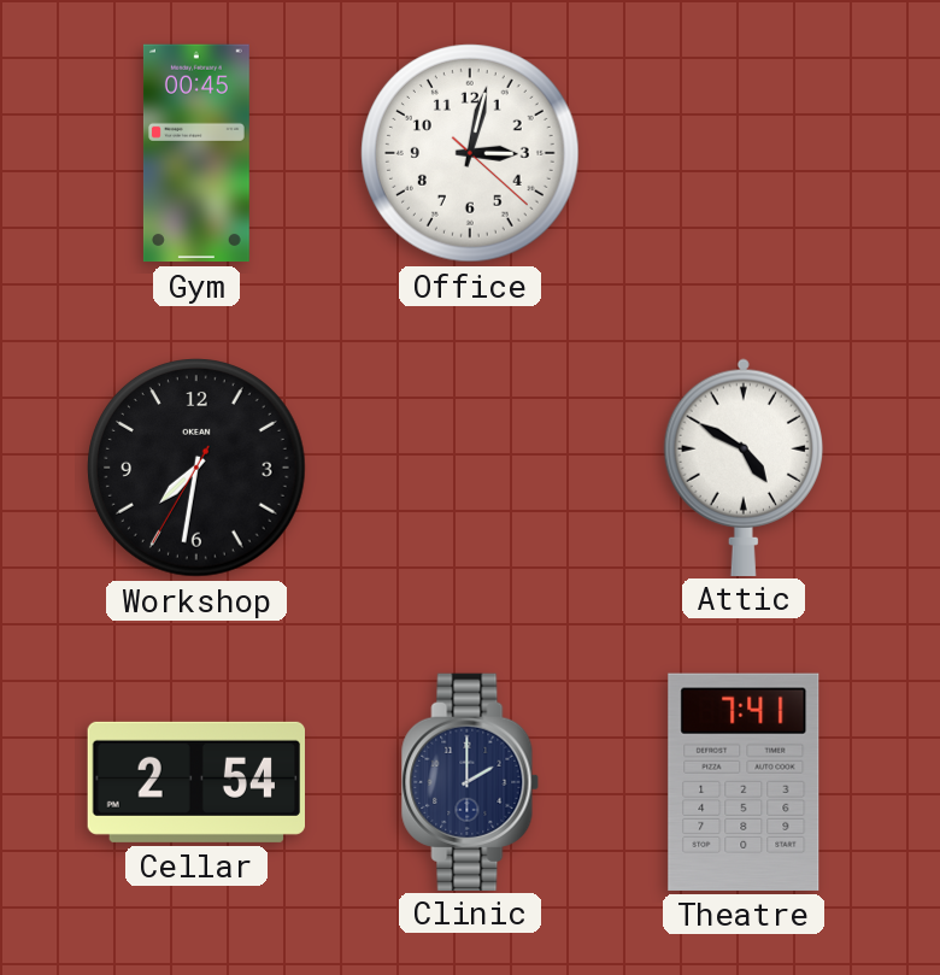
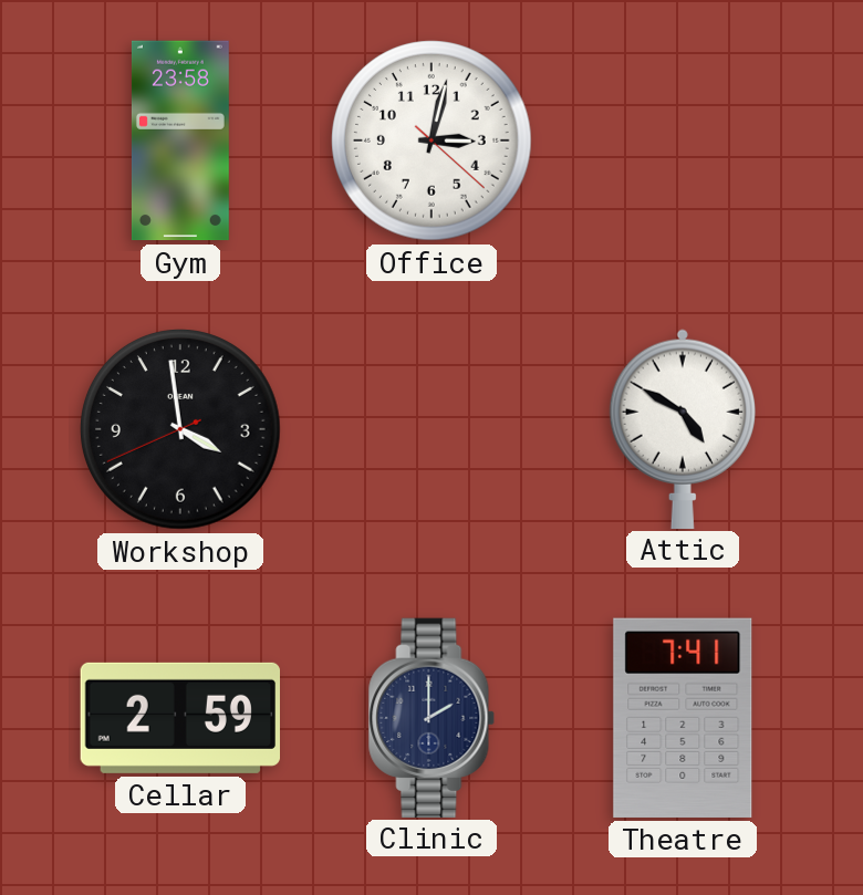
Gym: 00:45 -> 23:58 (180, 141)
Workshop: 7:31 -> 3:58 (181, 429)
Cellar: 2:54 -> 2:59 (179, 718)
